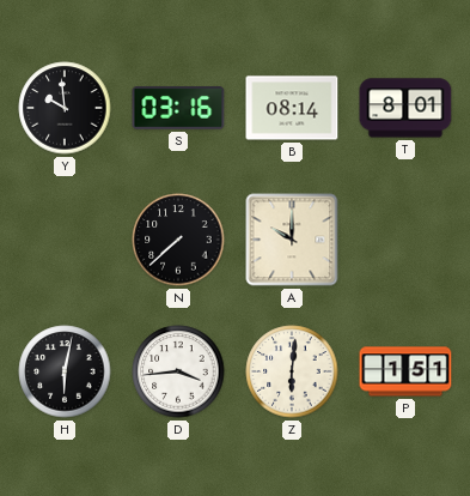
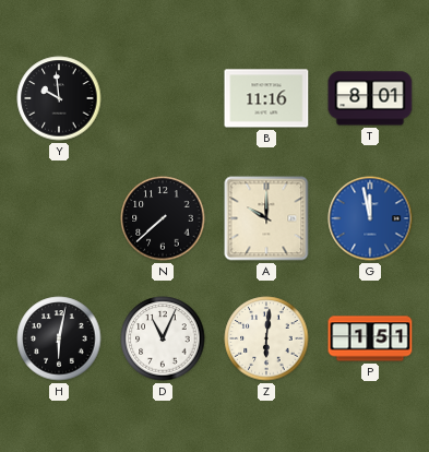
S: 03:16 -> none (178, 108)
B: 08:14 -> 11:16 (266, 98)
G: none -> 11:58 (370, 218)
D: 3:44 -> 11:04 (163, 338)
